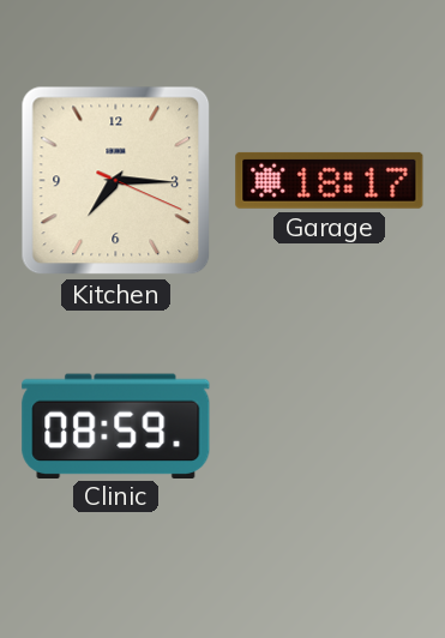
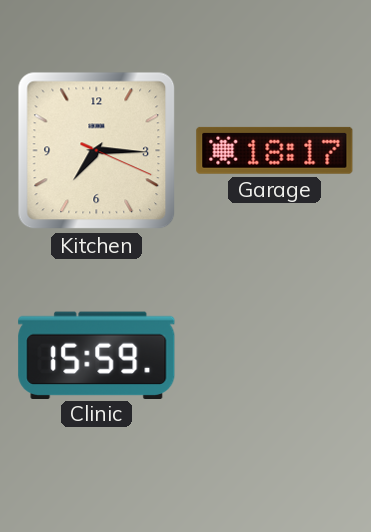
Clinic: 08:59 -> 15:59 (97, 355)
